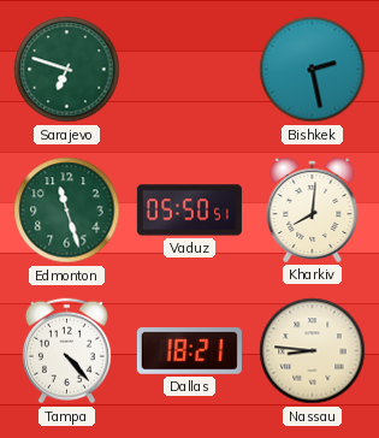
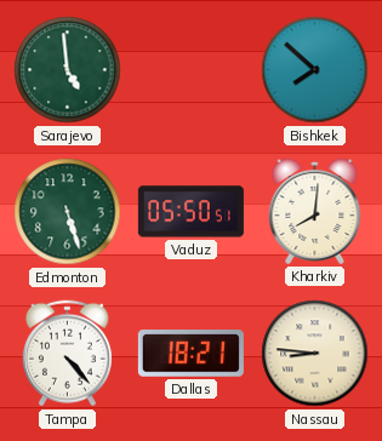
Sarajevo: 6:48 -> 4:59 (68, 70)
Bishkek: 2:28 -> 7:52 (315, 70)
Edmonton: 11:27 -> 5:27 (68, 212)
